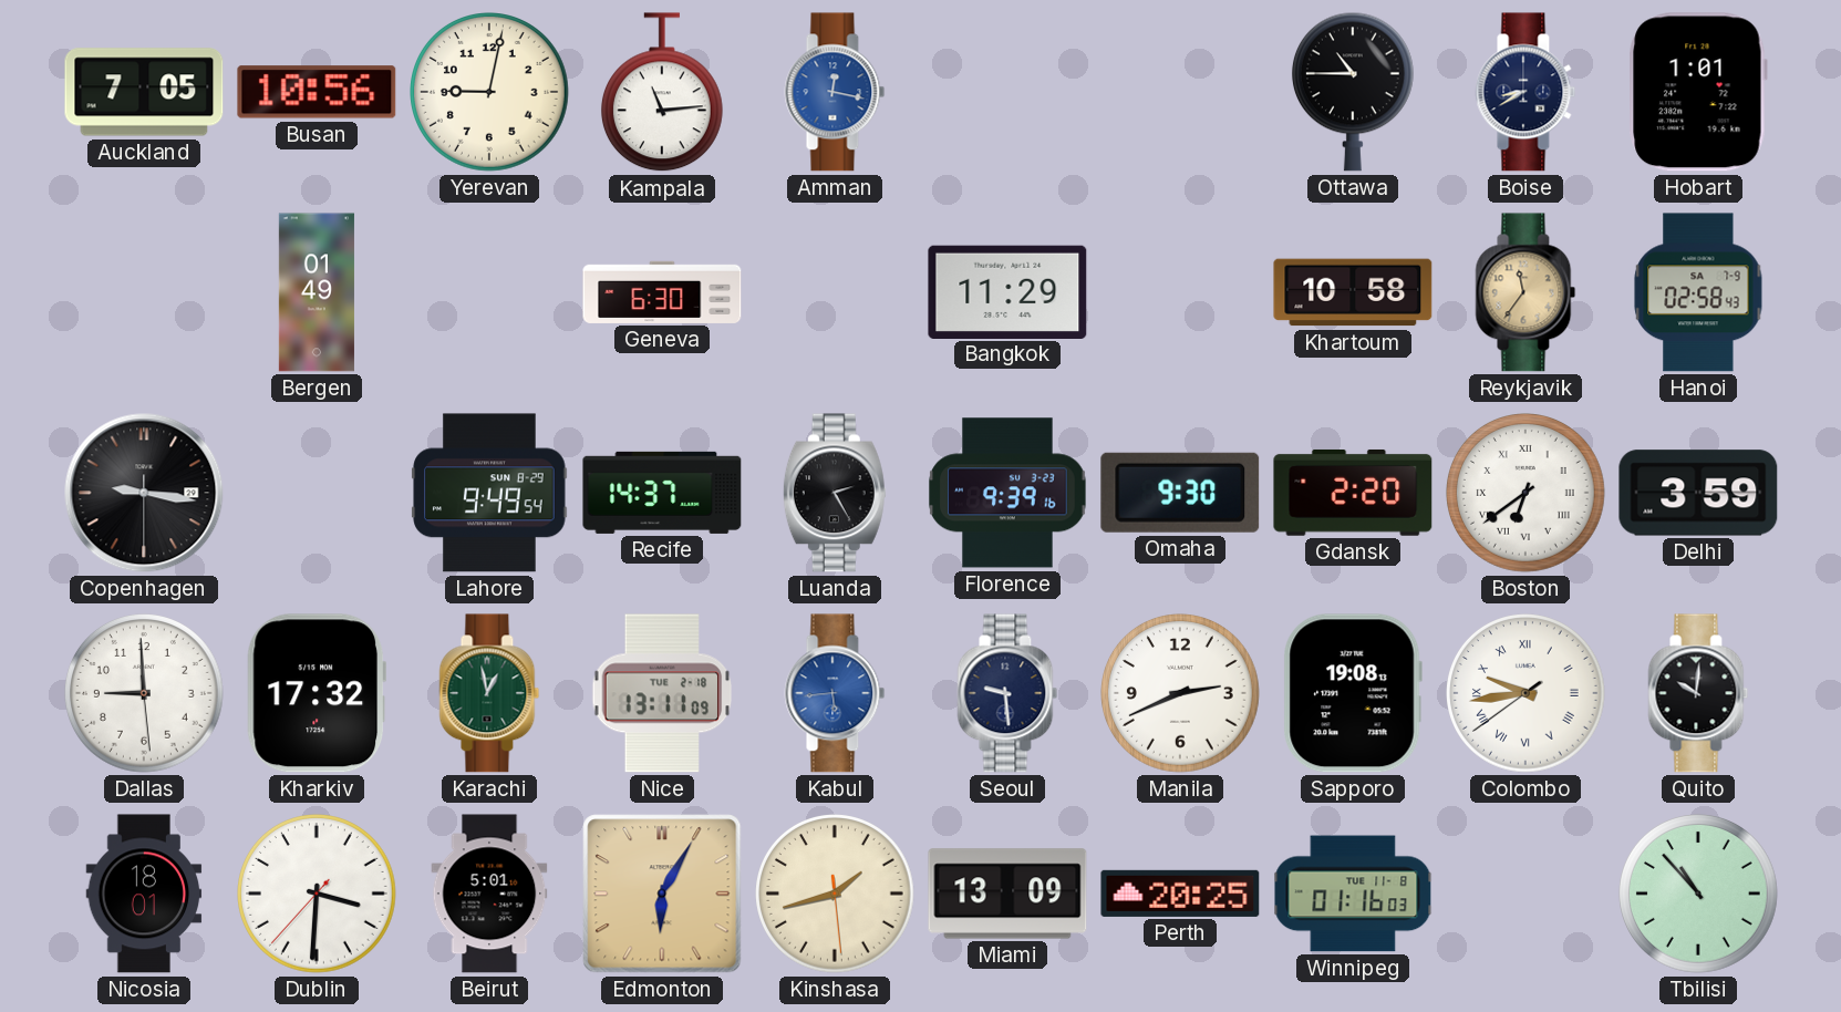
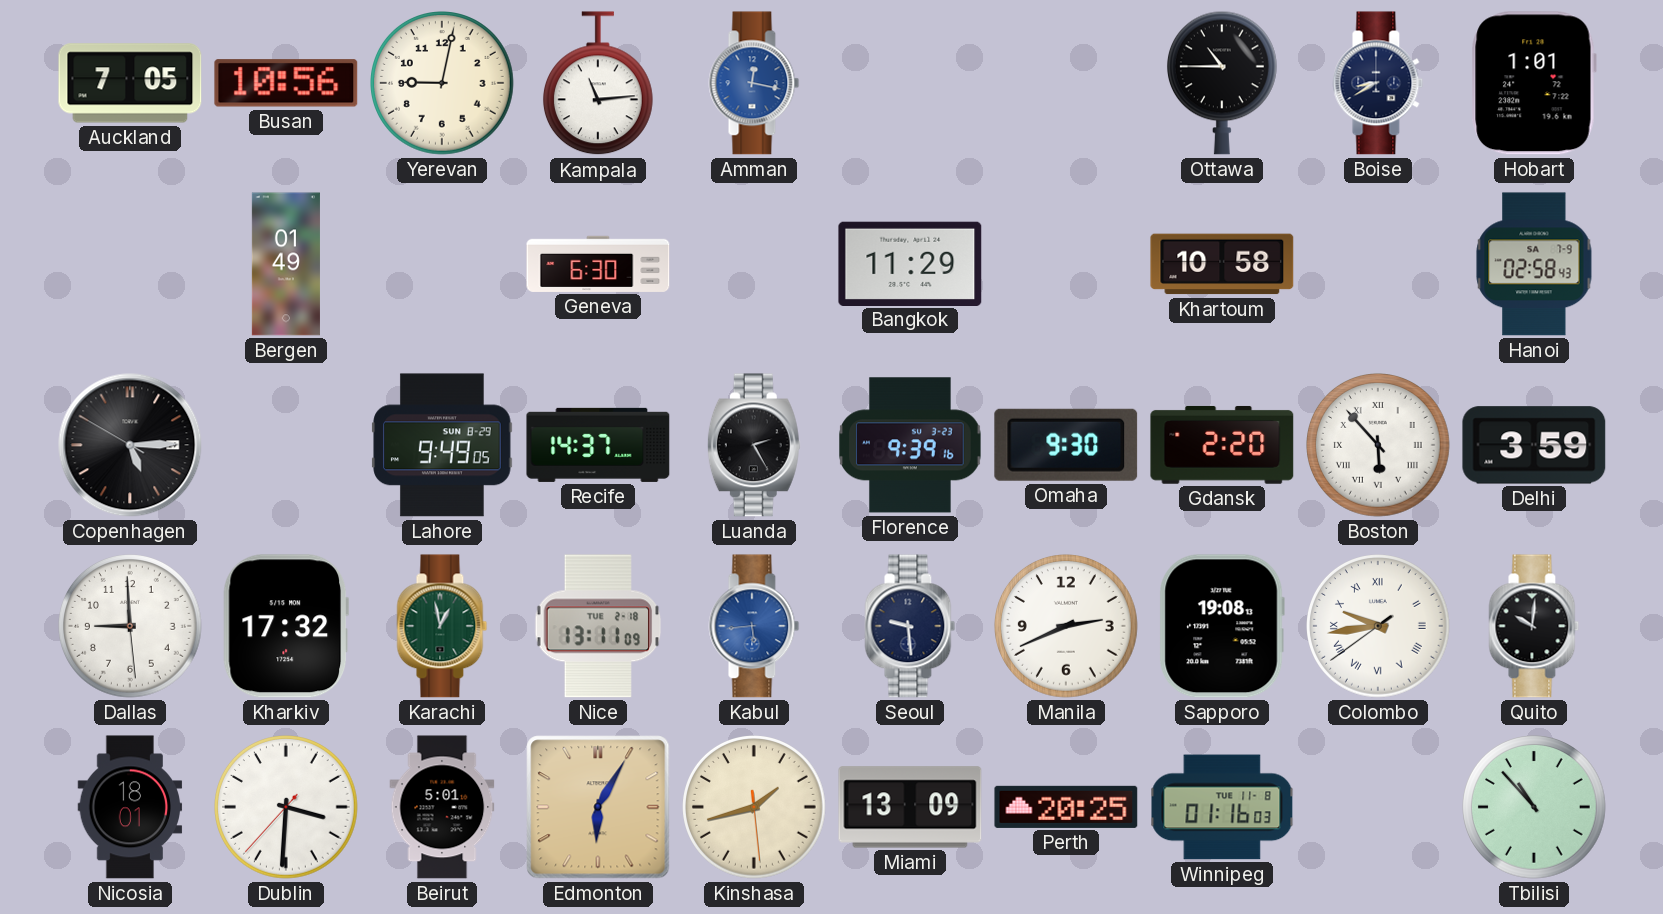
Reykjavik: 11:36 -> none (1525, 292)
Copenhagen: 9:16 -> 5:14 (130, 445)
Lahore: 9:49:54 -> 9:49:05 (442, 445)
Boston: 6:39 -> 5:53 (1379, 446)
